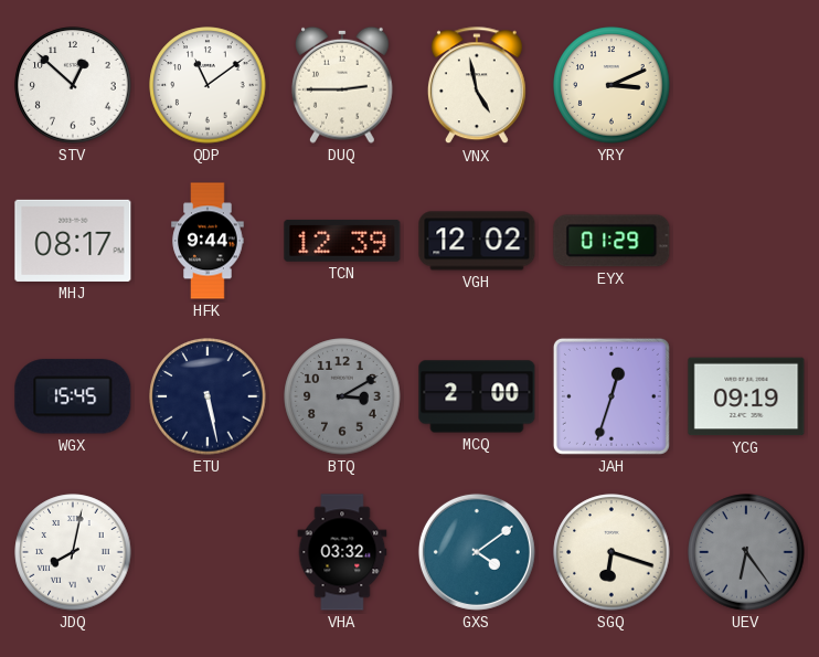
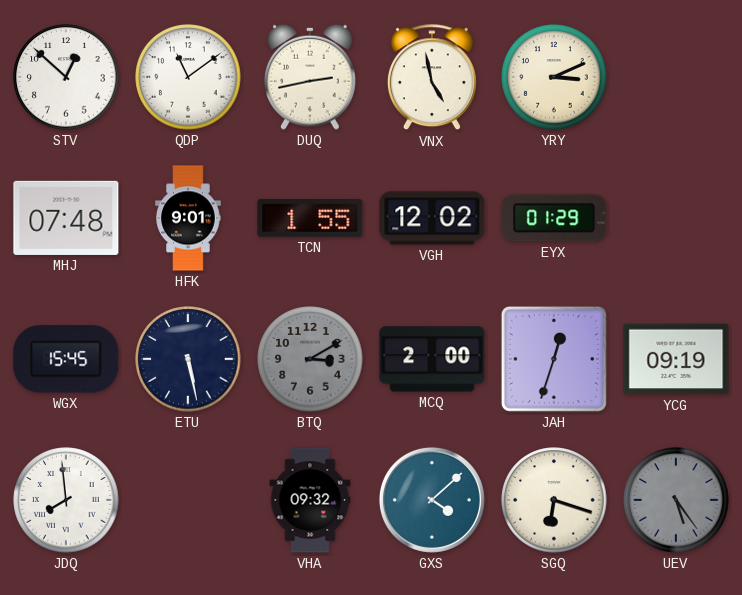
DUQ: 2:45 -> 2:43 (311, 77)
MHJ: 08:17 -> 07:48 (66, 218)
HFK: 9:44 -> 9:01 (188, 218)
TCN: 12:39 -> 1:55 (310, 218)
JDQ: 8:02 -> 7:59 (66, 500)
VHA: 03:32 -> 09:32 (310, 500)
GXS: 4:09 -> 4:08 (432, 500)
UEV: 6:24 -> 5:24 (676, 500)
